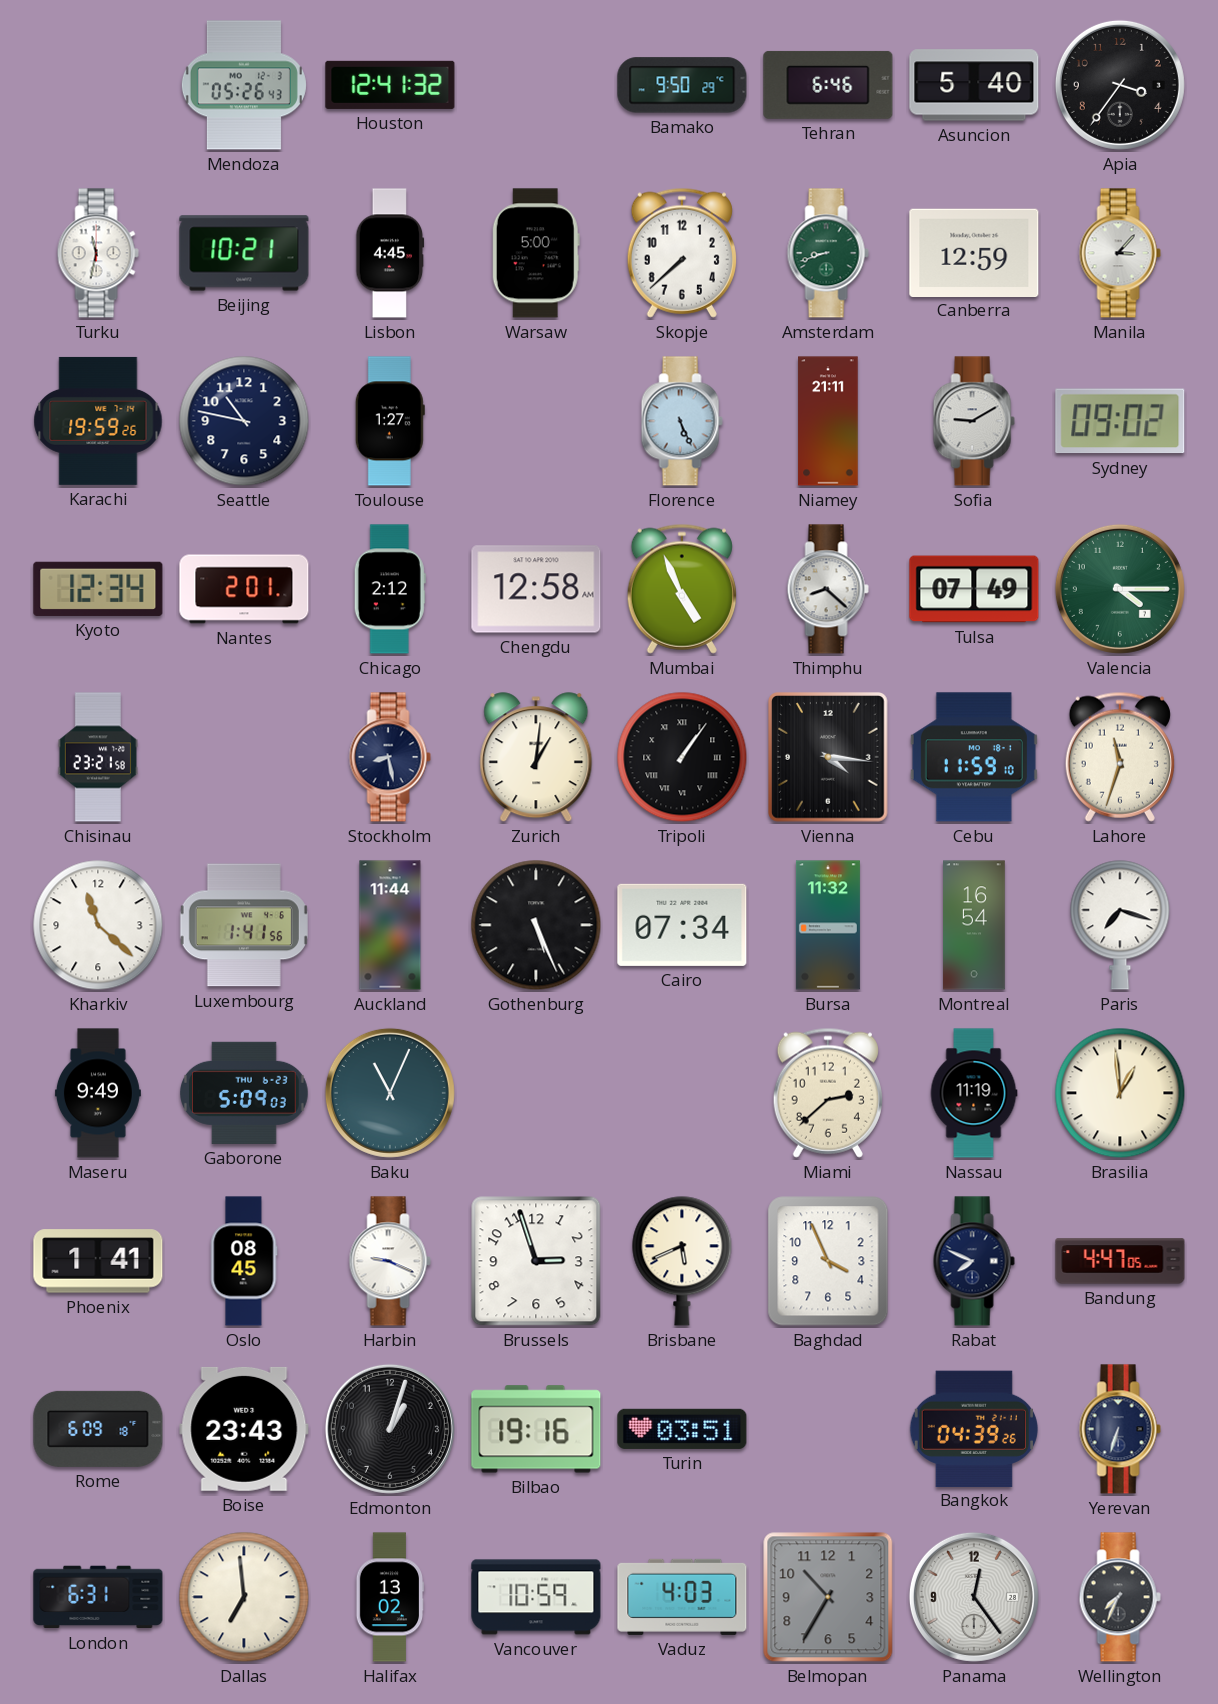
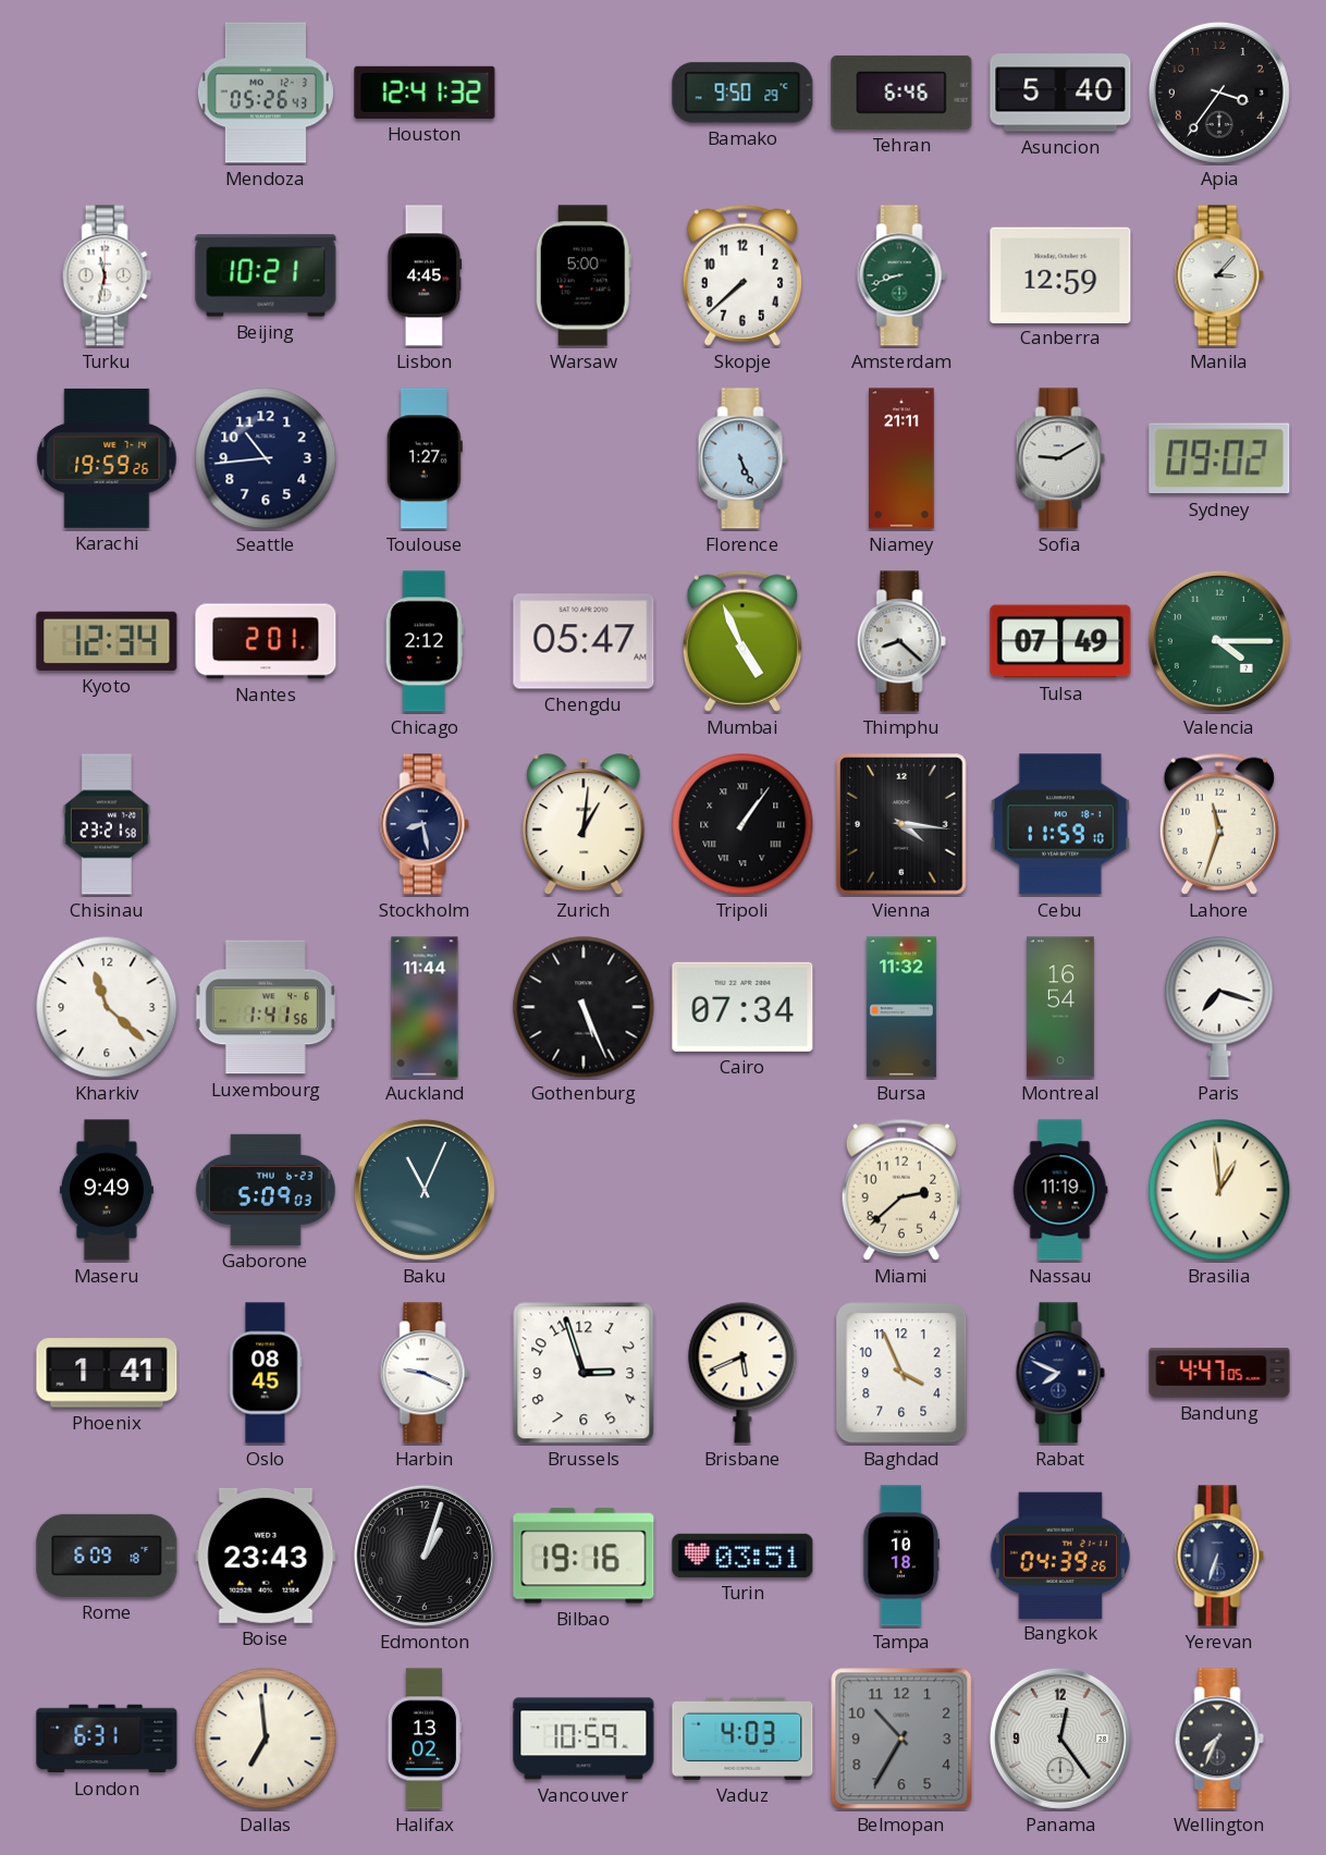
Seattle: 10:47 -> 10:44 (266, 458)
Chengdu: 12:58 -> 05:47 (584, 641)
Tampa: none -> 10:18 (901, 1556)
